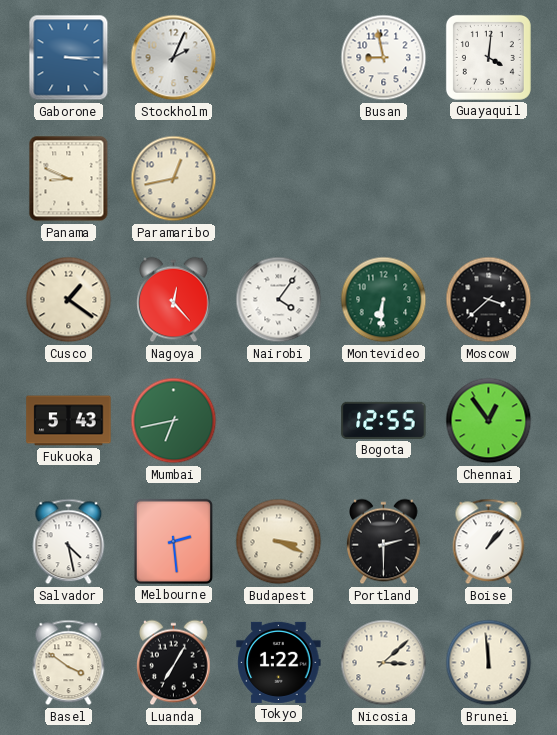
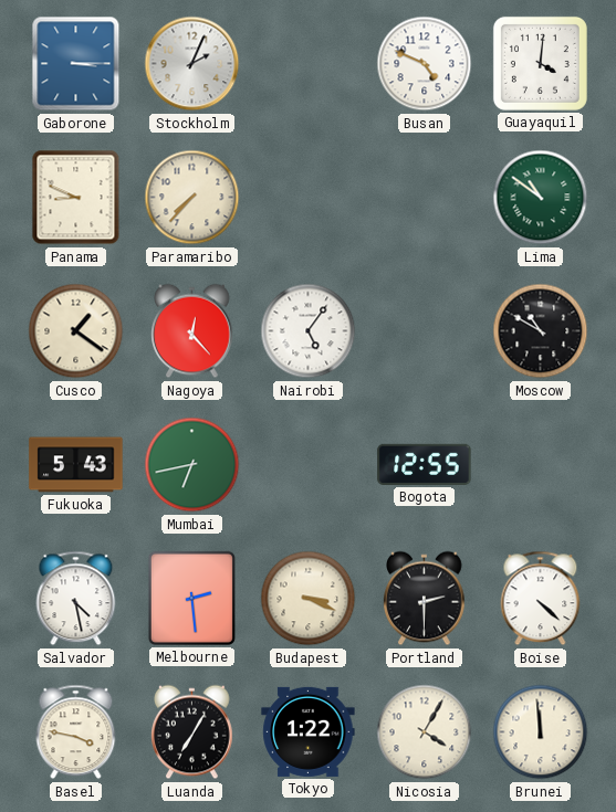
Busan: 8:58 -> 4:49 (425, 64)
Paramaribo: 12:43 -> 7:37 (192, 198)
Lima: none -> 10:51 (541, 198)
Nairobi: 4:06 -> 5:06 (309, 331)
Montevideo: 6:31 -> none (384, 300)
Moscow: 3:38 -> 10:50 (541, 331)
Chennai: 12:54 -> none (489, 421)
Boise: 1:07 -> 4:22 (541, 599)
Basel: 3:51 -> 3:47 (76, 732)
Nicosia: 3:08 -> 4:05 (425, 732)
